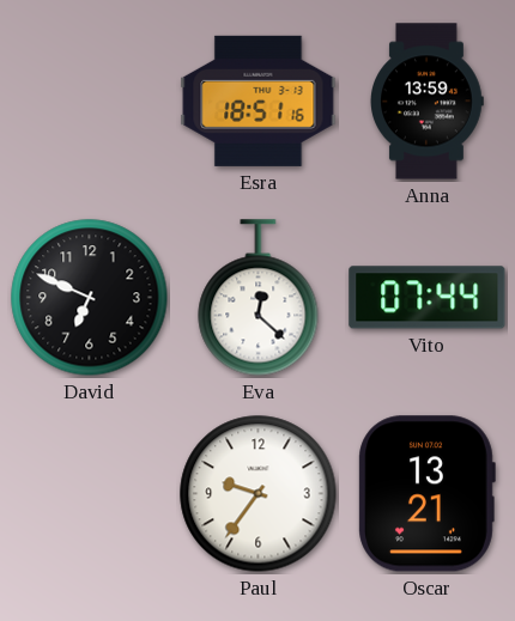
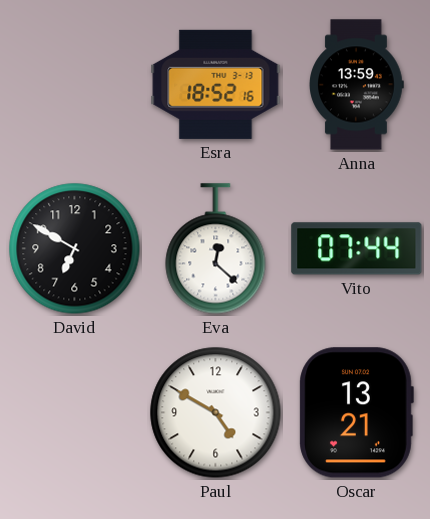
Esra: 18:51 -> 18:52 (216, 84)
David: 6:49 -> 6:50 (75, 249)
Paul: 9:36 -> 4:50 (216, 413)
